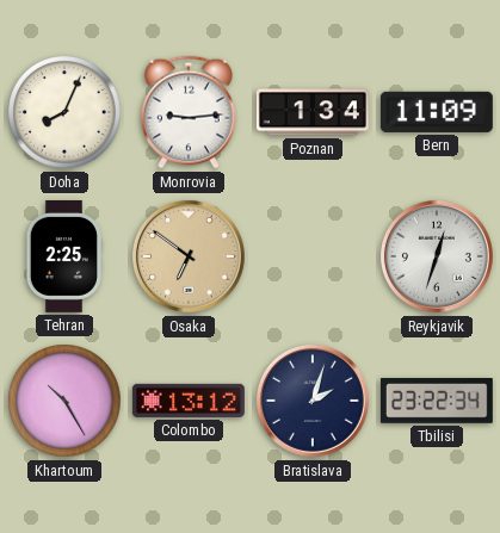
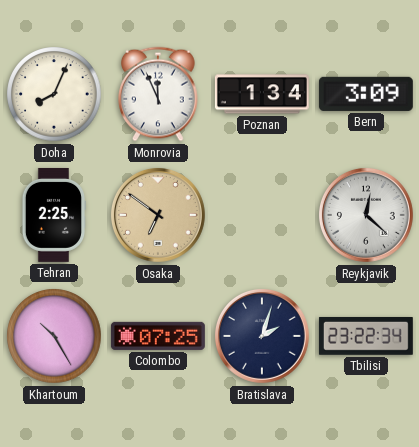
Monrovia: 9:14 -> 11:56 (158, 94)
Bern: 11:09 -> 3:09 (366, 94)
Reykjavik: 12:33 -> 12:22 (366, 215)
Colombo: 13:12 -> 07:25 (158, 336)
